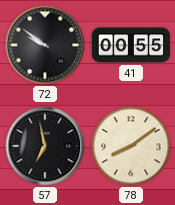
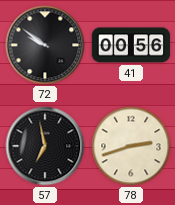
41: 00:55 -> 00:56 (131, 45)
78: 8:09 -> 2:42 (131, 146)
